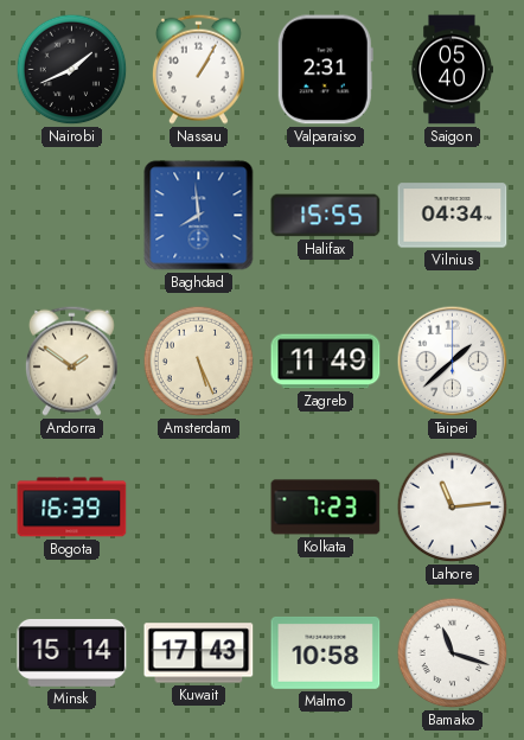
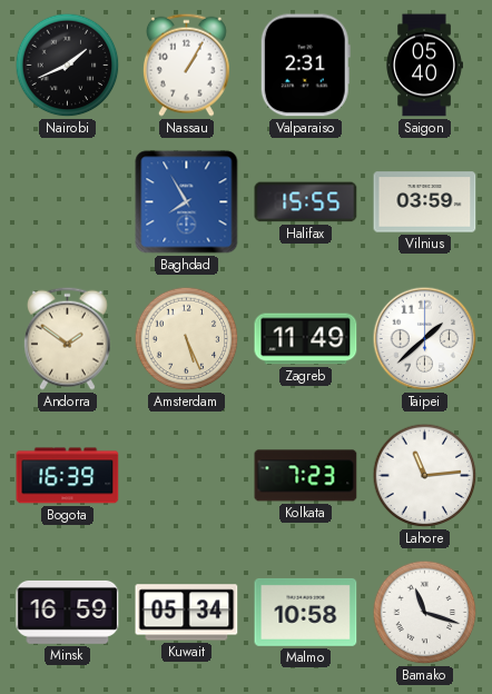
Baghdad: 7:59 -> 7:55 (187, 202)
Vilnius: 04:34 -> 03:59 (425, 202)
Minsk: 15:14 -> 16:59 (68, 612)
Kuwait: 17:43 -> 05:34 (187, 613)
